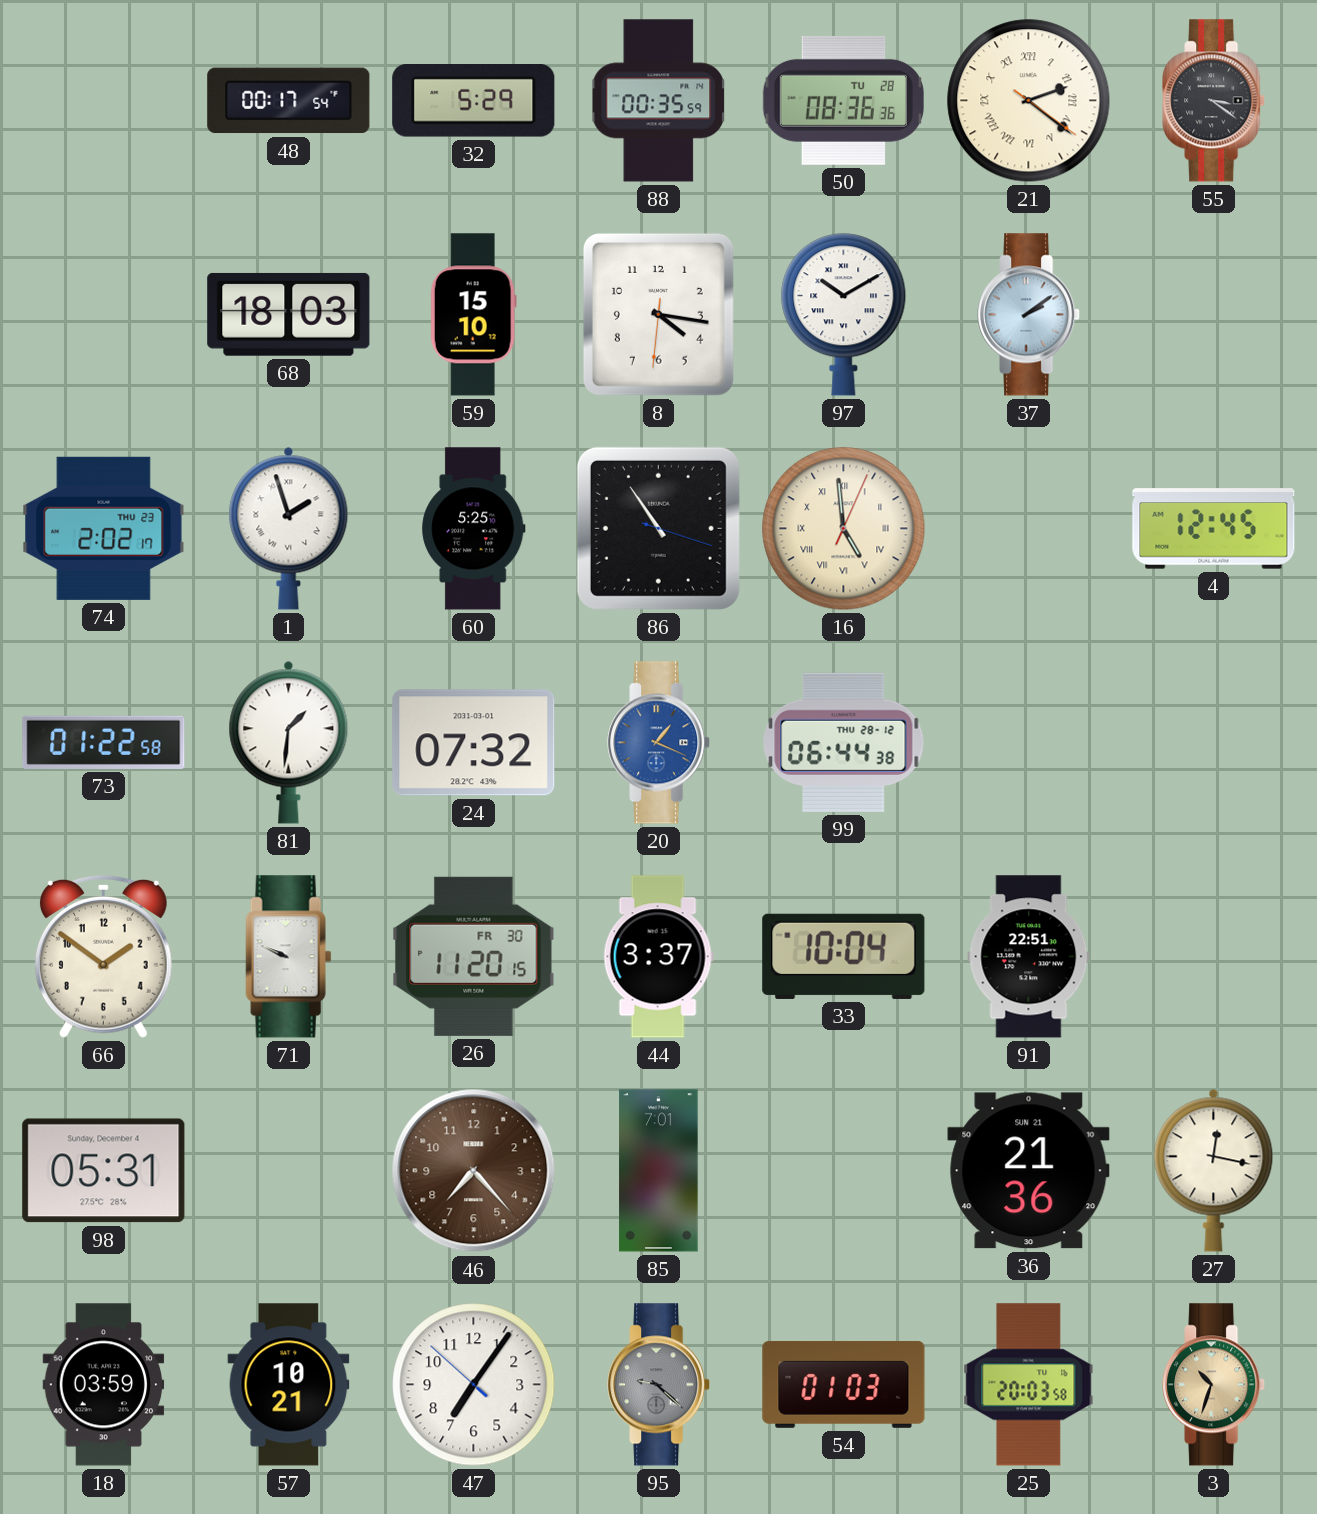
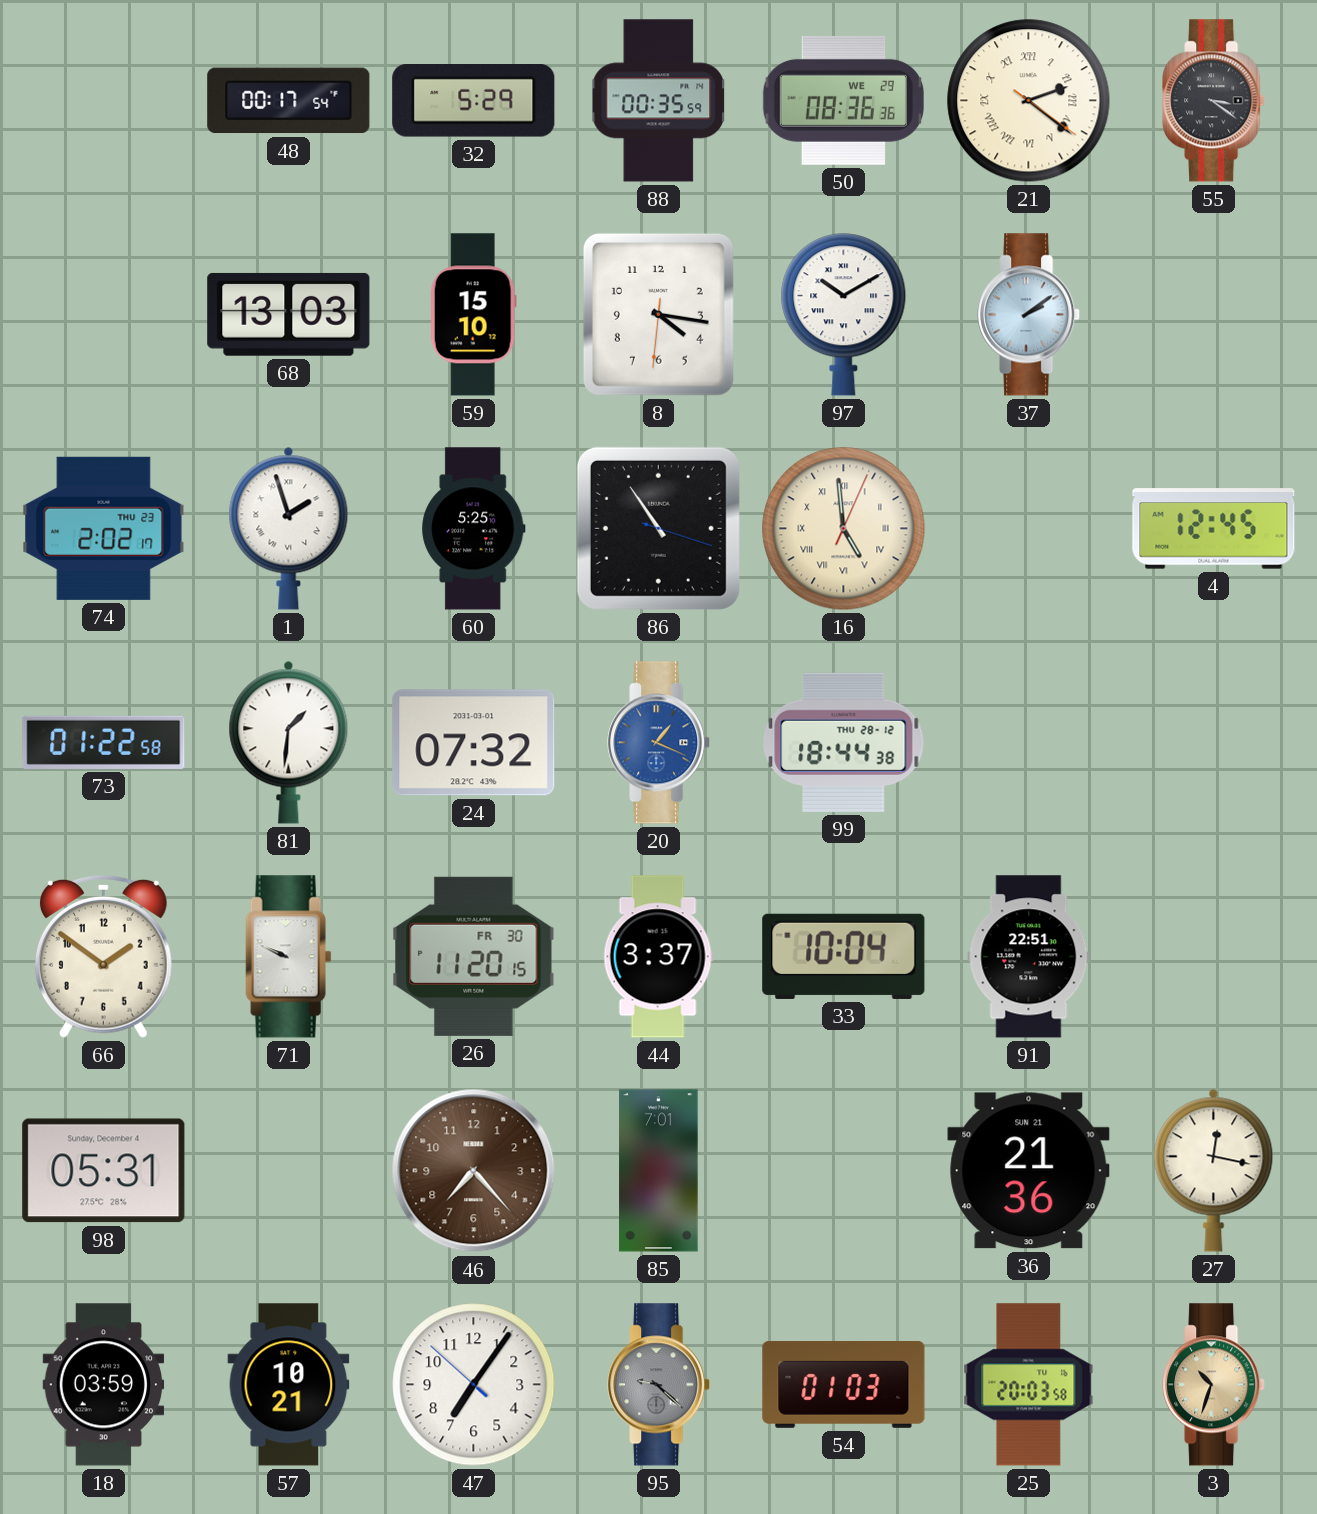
50 date: TU 28 -> WE 29 (843, 100)
68: 18:03 -> 13:03 (289, 314)
99: 06:44 -> 18:44 (844, 742)
